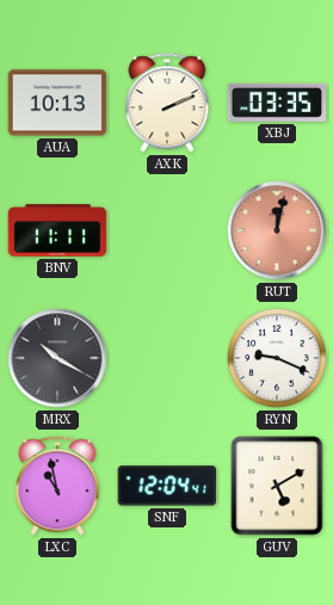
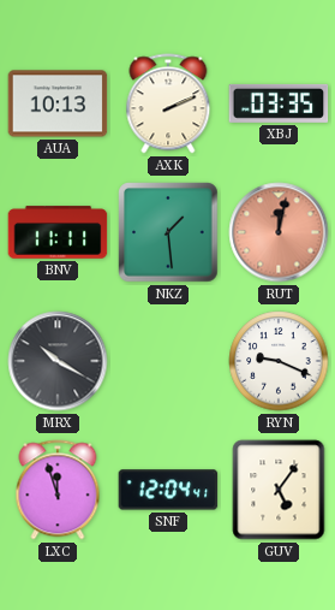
NKZ: none -> 1:29 (168, 232)
LXC: 10:58 -> 11:57 (58, 490)
GUV: 5:10 -> 5:06 (279, 490)
